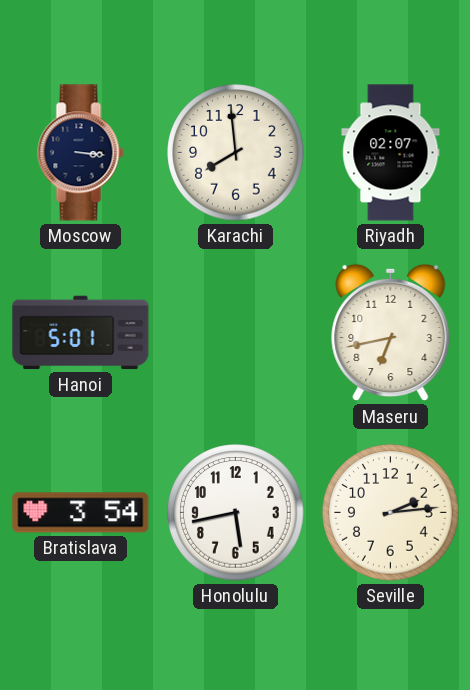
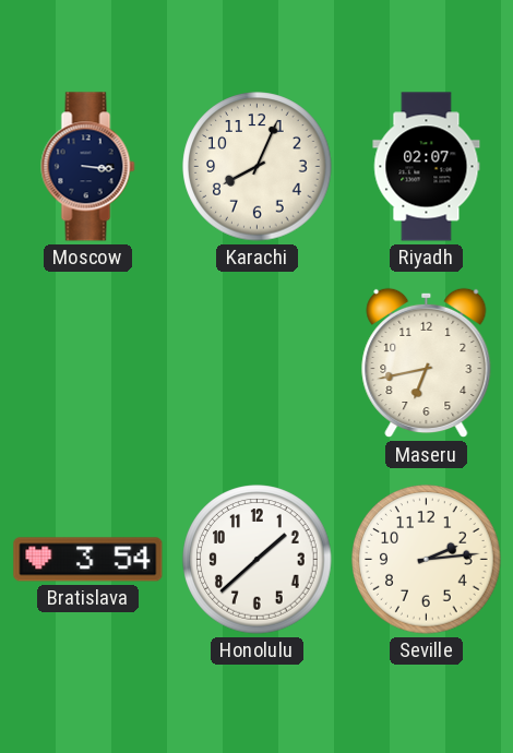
Karachi: 7:59 -> 8:04 (258, 167)
Hanoi: 5:01 -> none (81, 333)
Honolulu: 5:43 -> 1:38 (258, 560)
